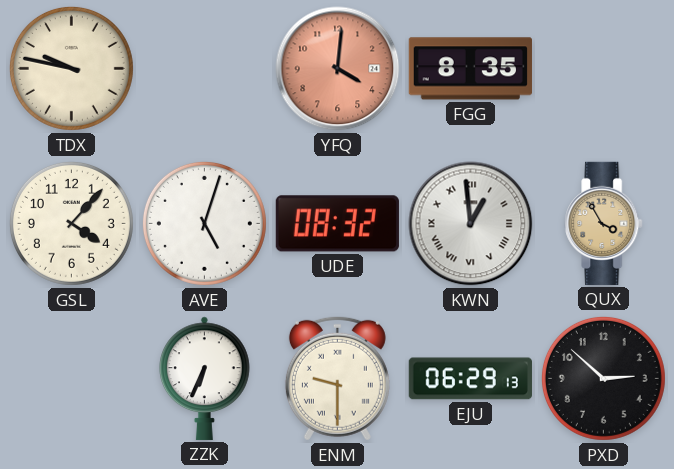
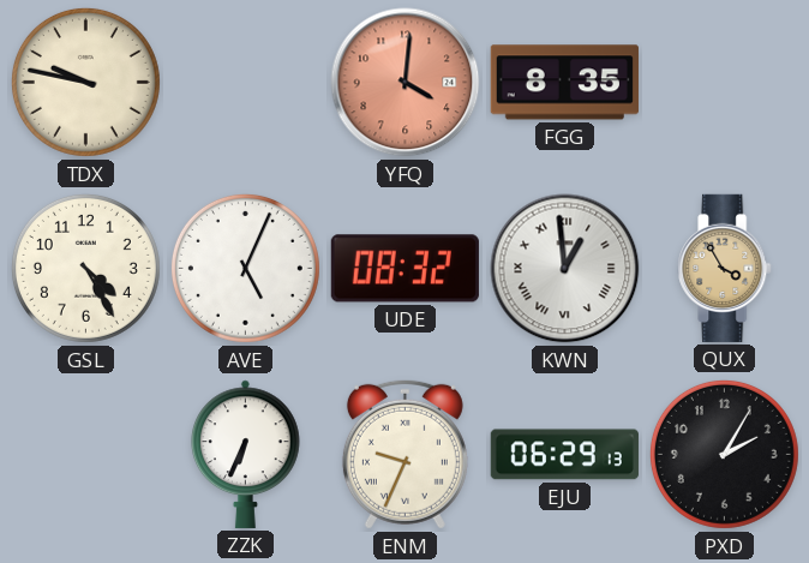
GSL: 4:07 -> 4:25 (85, 268)
AVE: 5:03 -> 5:04 (245, 268)
ENM: 9:30 -> 9:34 (404, 454)
PXD: 2:52 -> 2:05 (724, 454)
